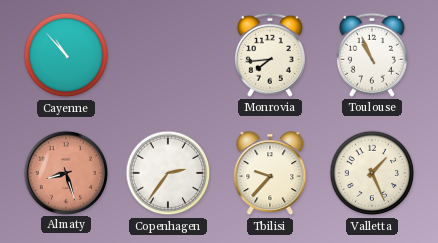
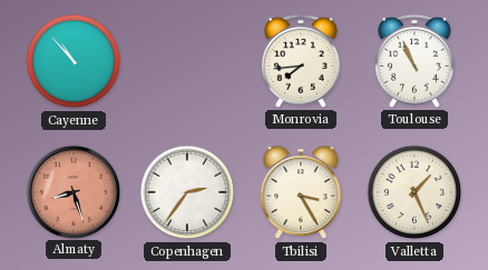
Tbilisi: 9:37 -> 3:25 (301, 193)
